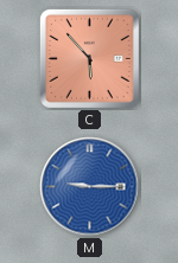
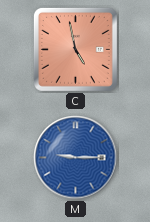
C: 5:53 -> 4:58 (75, 49)
